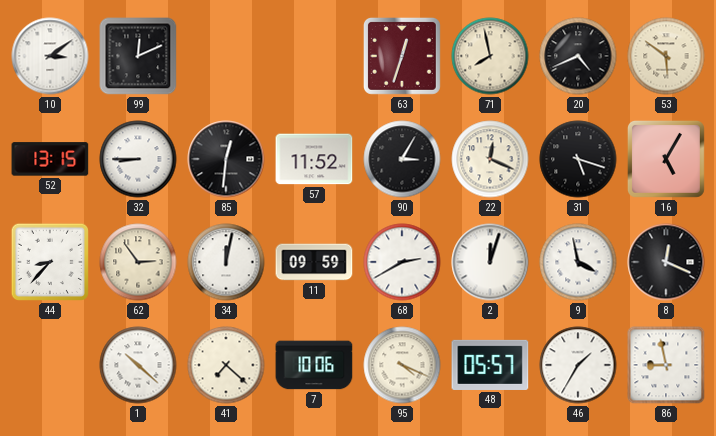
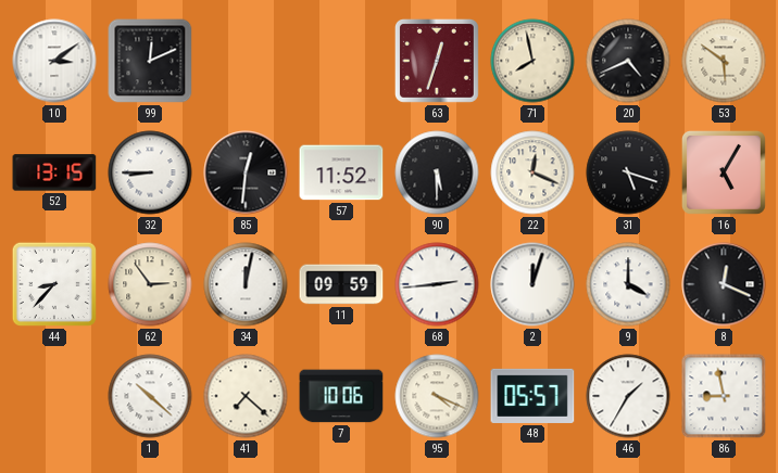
90: 3:05 -> 5:30 (437, 172)
68: 2:40 -> 2:44 (437, 284)
9: 3:58 -> 4:00 (628, 284)
